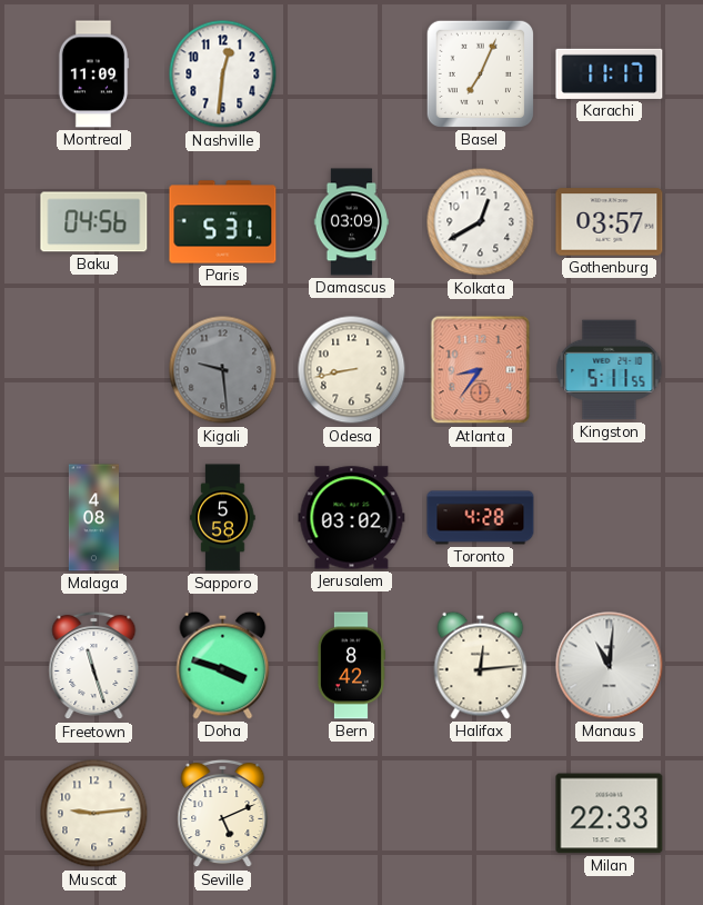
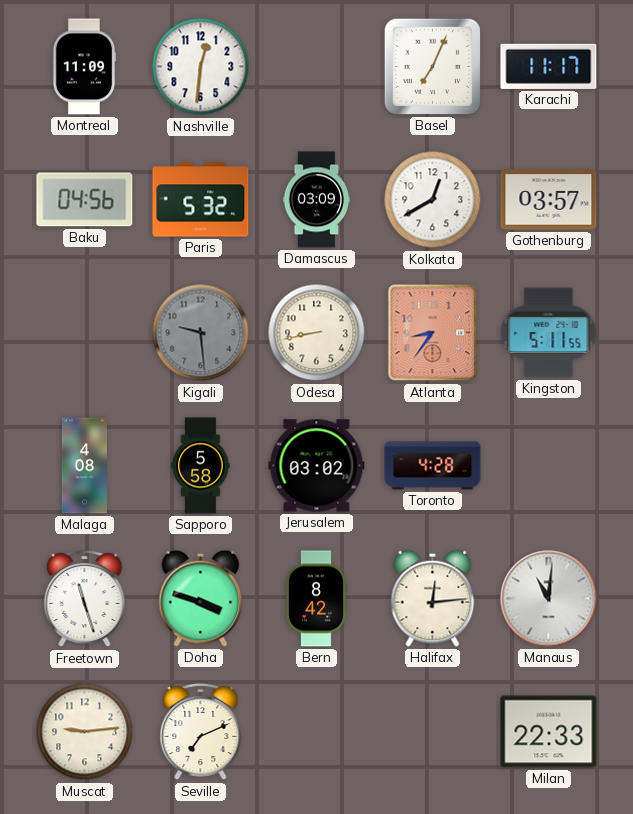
Paris: 5:31 -> 5:32 (201, 200)
Seville: 5:11 -> 7:11 (201, 732)
